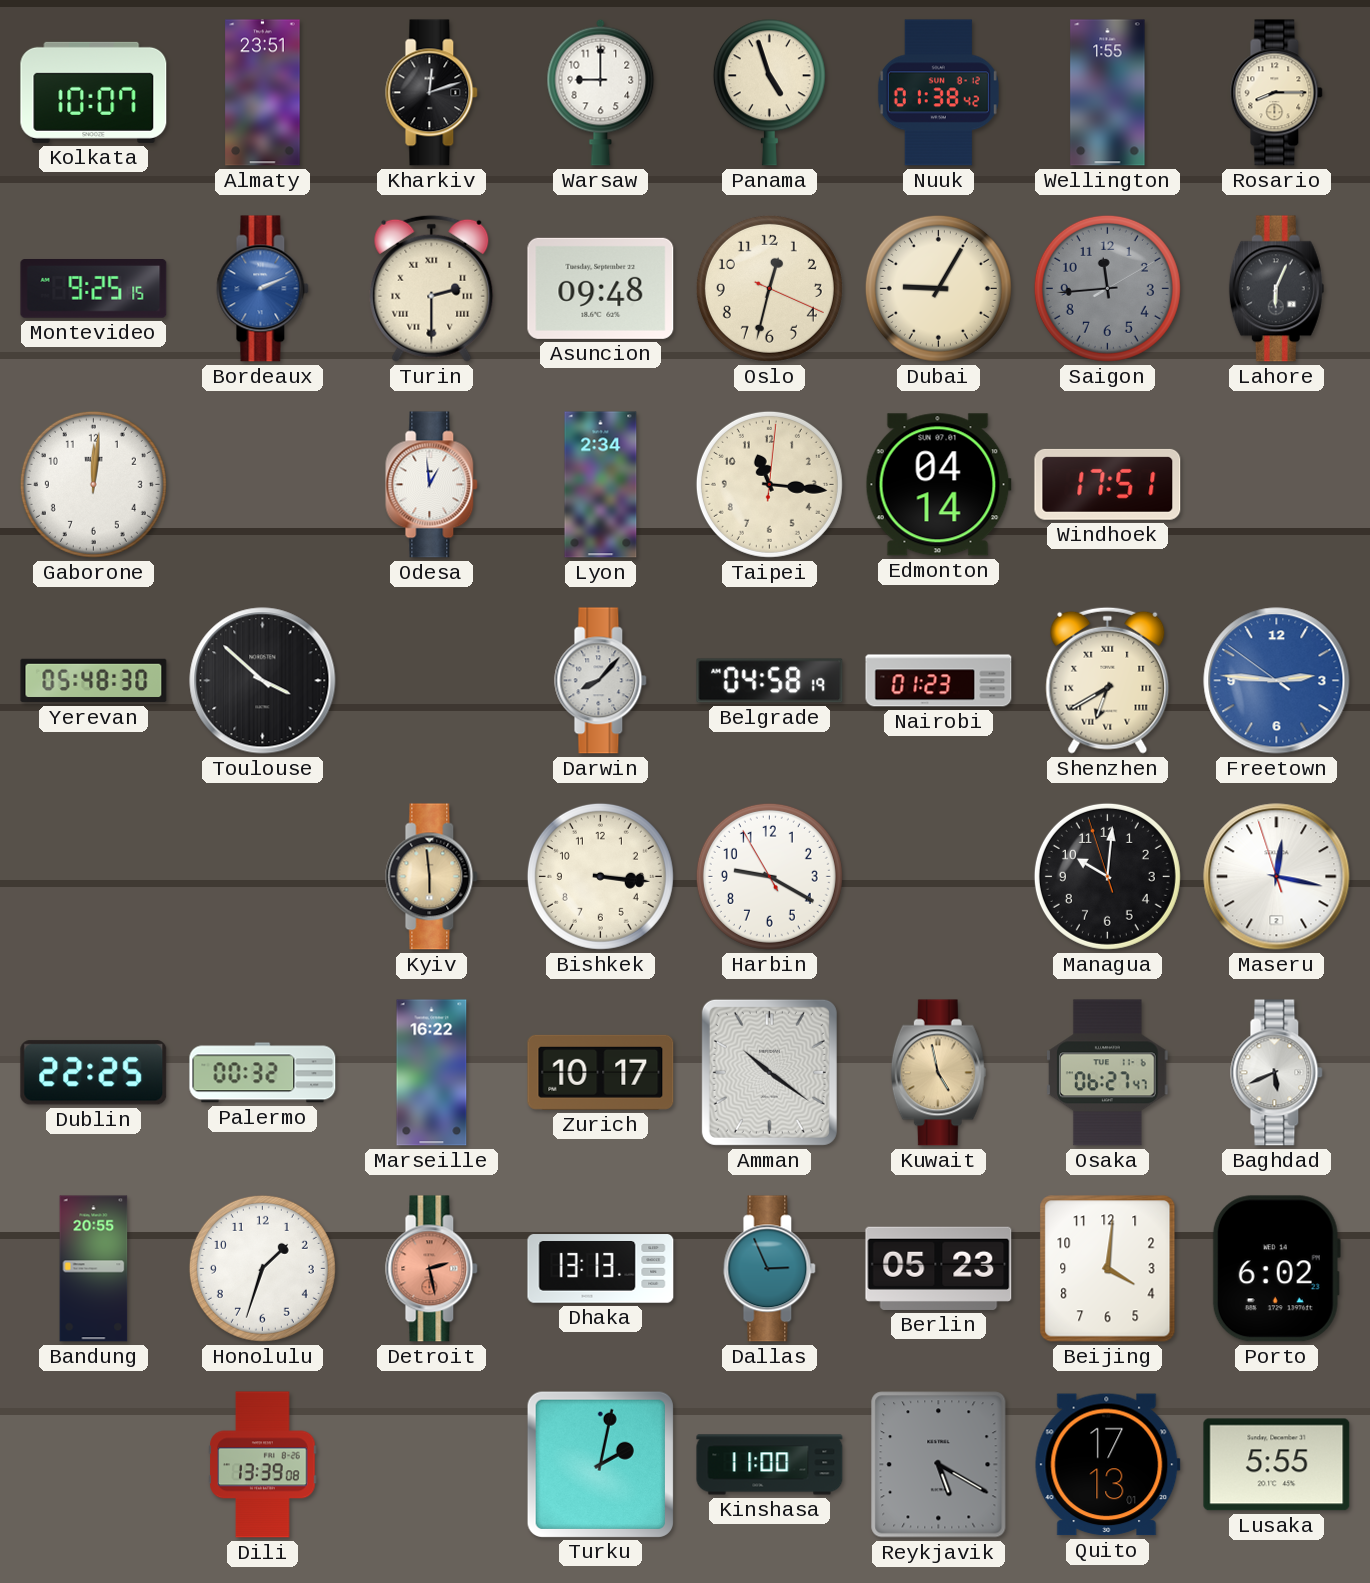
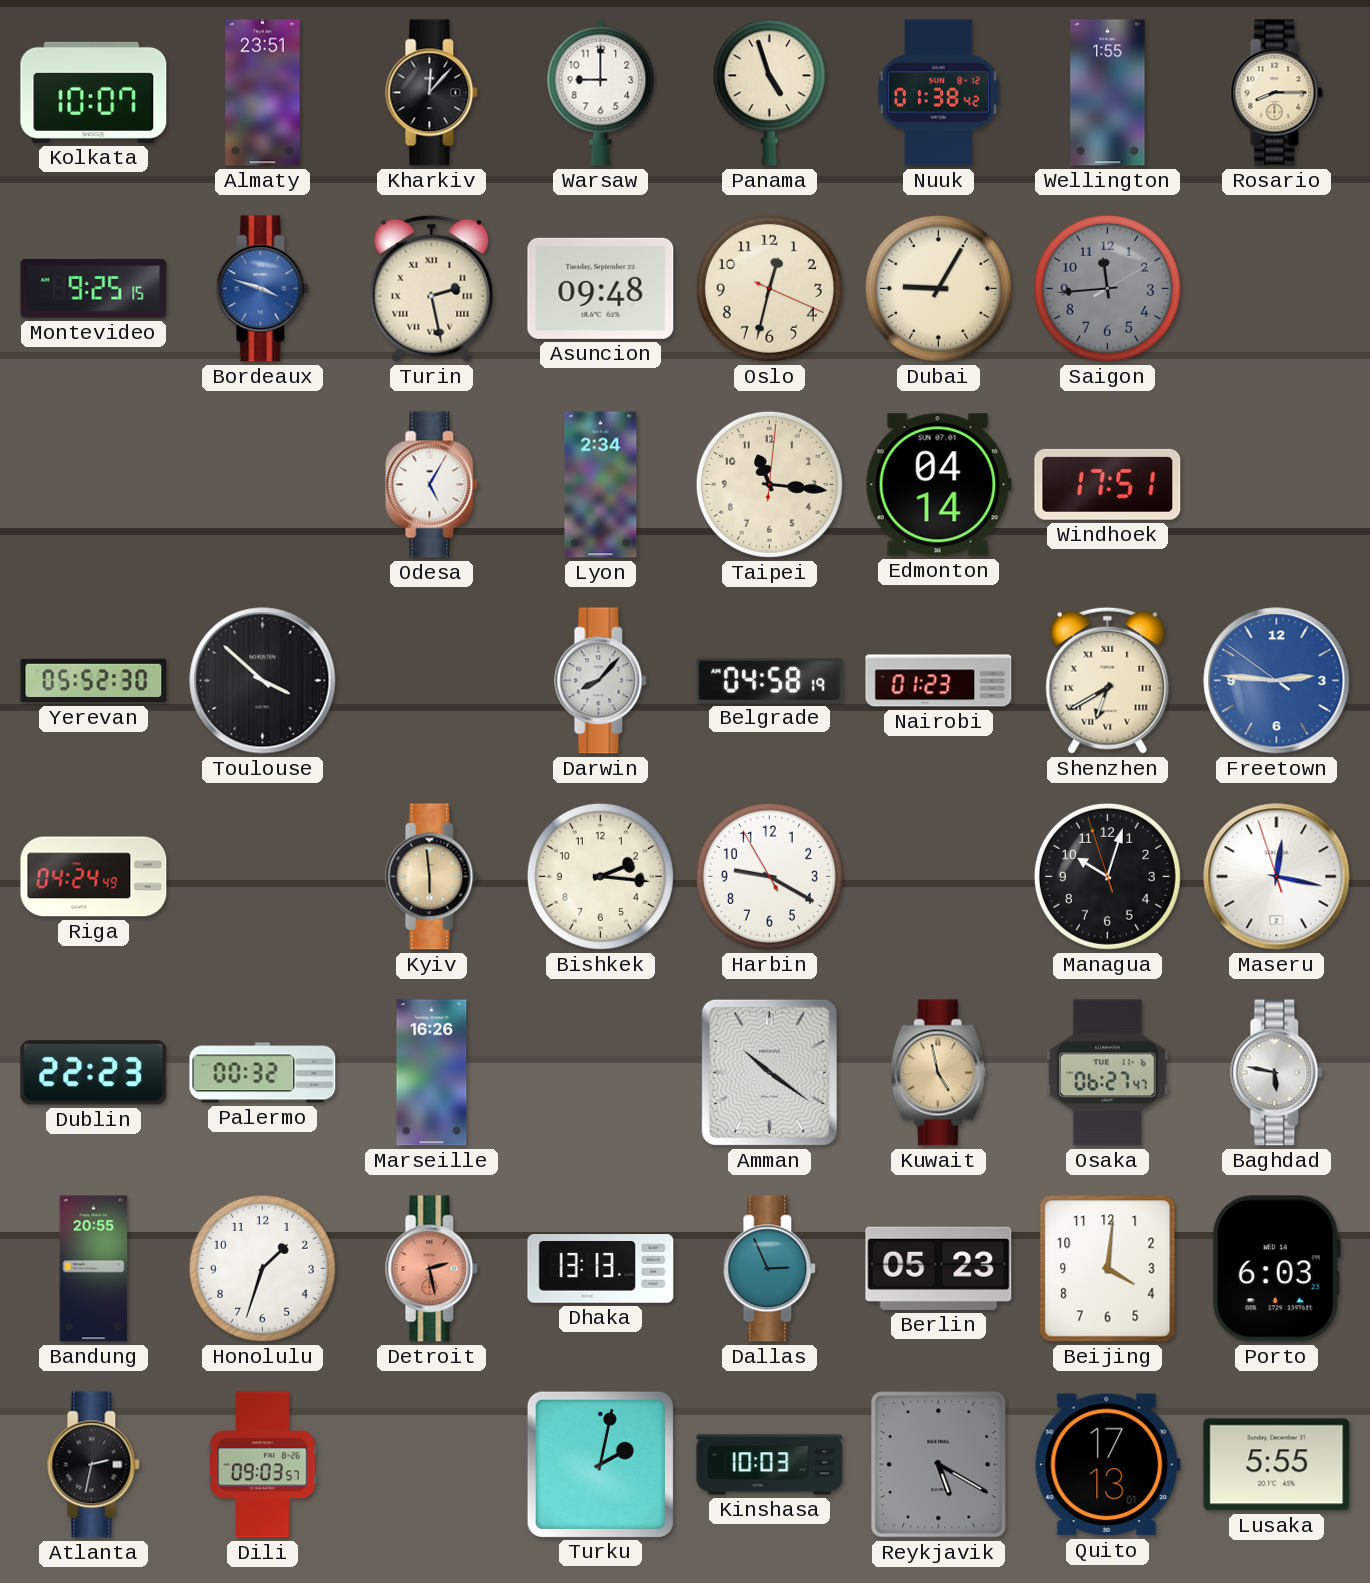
Kharkiv: 12:12 -> 12:07 (432, 93)
Bordeaux: 2:11 -> 3:48 (263, 289)
Turin: 2:30 -> 2:28 (432, 288)
Lahore: 6:04 -> none (1276, 289)
Gaborone: 12:01 -> none (93, 484)
Odesa: 12:59 -> 5:05 (432, 485)
Yerevan: 05:48 -> 05:52 (94, 681)
Riga: none -> 04:24 (94, 877)
Bishkek: 3:16 -> 2:16 (600, 876)
Managua: 10:00 -> 10:02 (1107, 876)
Dublin: 22:25 -> 22:23 (94, 1073)
Marseille: 16:22 -> 16:26 (432, 1073)
Zurich: 10:17 -> none (601, 1072)
Baghdad: 5:41 -> 5:47 (1277, 1073)
Porto: 6:02 -> 6:03 (1276, 1269)
Atlanta: none -> 2:32 (94, 1465)
Dili: 13:39 -> 09:03 (263, 1465)
Kinshasa: 11:00 -> 10:03 (770, 1465)
